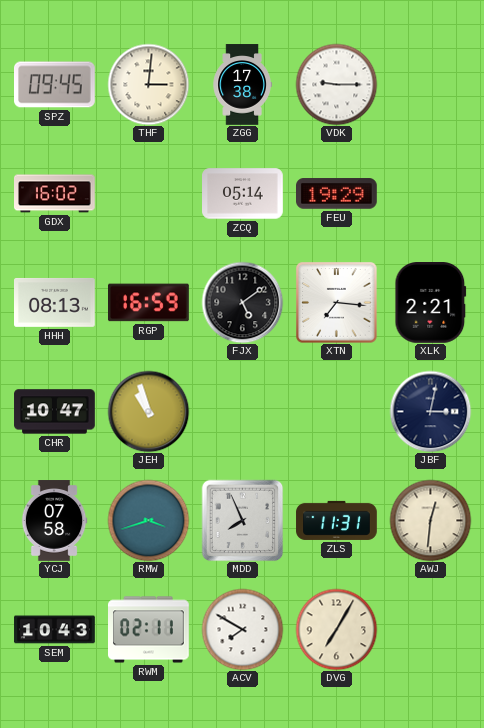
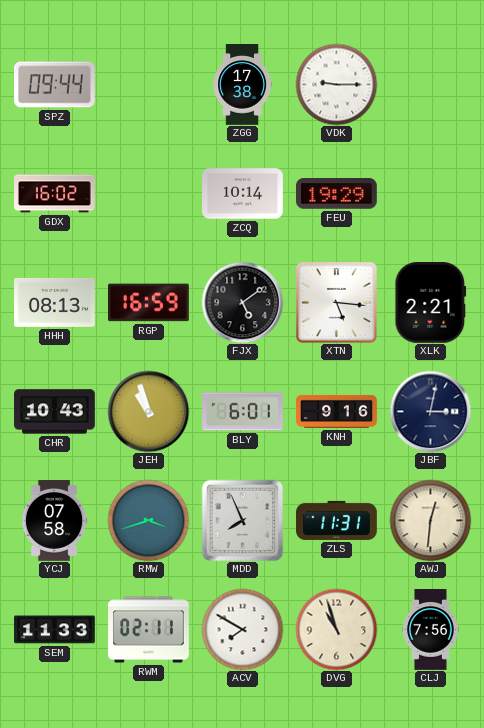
SPZ: 09:45 -> 09:44 (55, 85)
THF: 3:01 -> none (148, 84)
ZCQ: 05:14 -> 10:14 (243, 194)
XTN: 7:16 -> 5:16 (336, 302)
CHR: 10:47 -> 10:43 (55, 412)
BLY: none -> 6:01 (243, 412)
KNH: none -> 9:16 (337, 411)
SEM: 10:43 -> 11:33 (55, 630)
DVG: 7:05 -> 10:57 (336, 629)
CLJ: none -> 7:56 (431, 630)
